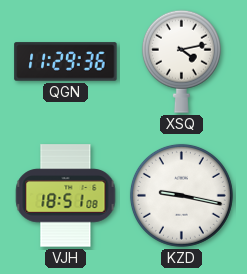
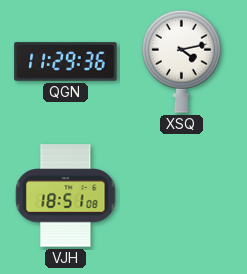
KZD: 9:17 -> none (181, 195)
